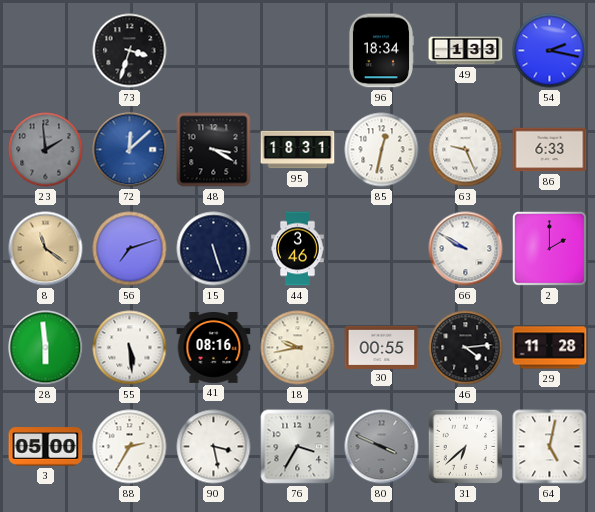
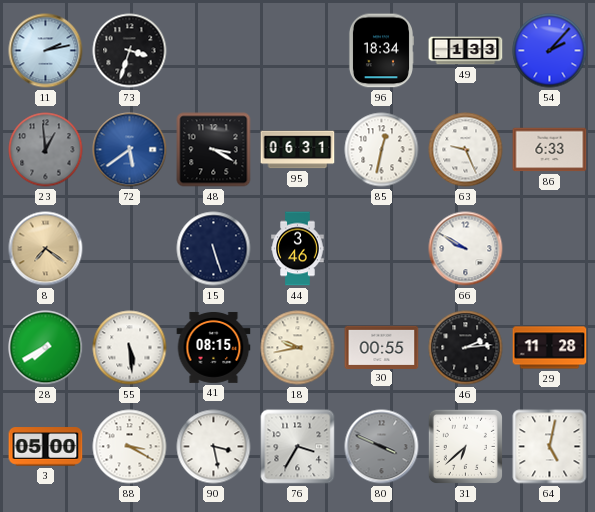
11: none -> 2:13 (46, 51)
54: 2:17 -> 2:07 (550, 51)
23: 1:59 -> 12:59 (46, 150)
72: 12:08 -> 5:39 (130, 150)
95: 18:31 -> 06:31 (298, 150)
8: 11:21 -> 7:21 (46, 249)
56: 7:12 -> none (130, 249)
2: 2:00 -> none (549, 248)
28: 5:59 -> 7:40 (46, 348)
41: 08:16 -> 08:15 (214, 347)
46: 4:14 -> 2:14 (466, 348)
88: 2:35 -> 3:20 (130, 447)
